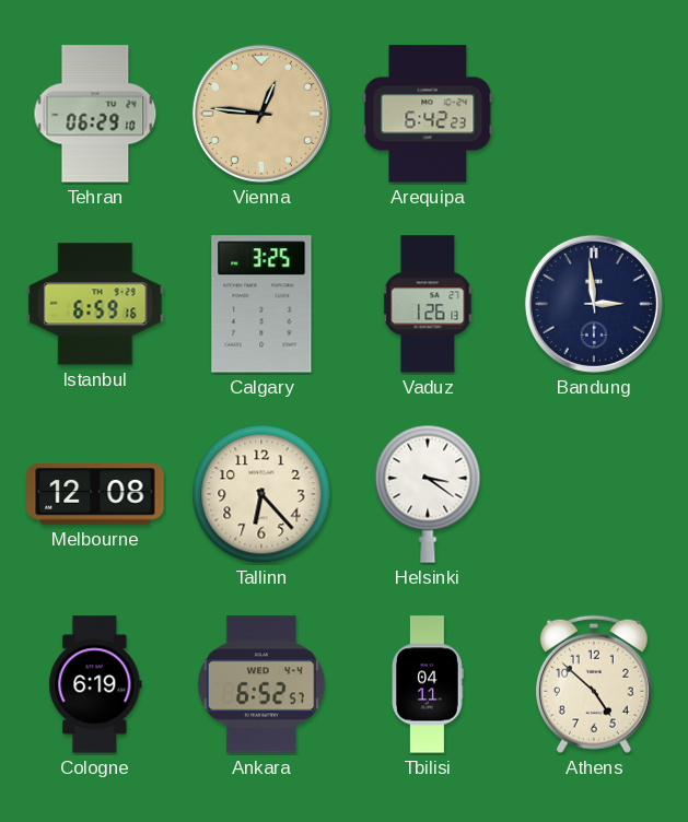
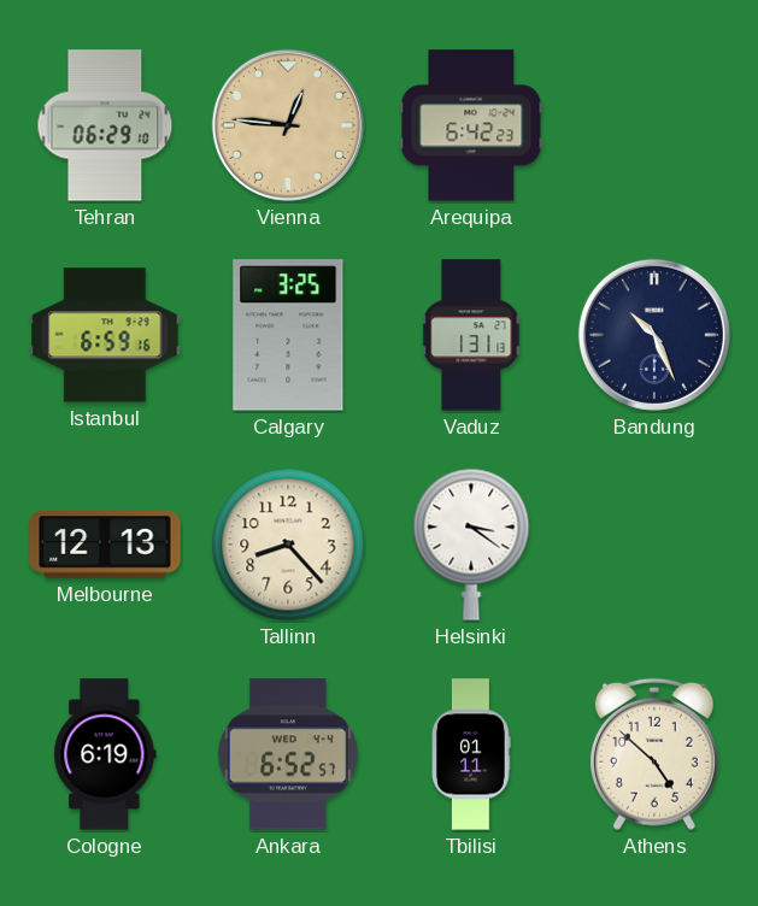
Vaduz: 1:26 -> 1:31 (471, 335)
Bandung: 2:59 -> 10:26 (654, 335)
Melbourne: 12:08 -> 12:13 (105, 545)
Tallinn: 6:23 -> 8:23 (288, 545)
Tbilisi: 04:11 -> 01:11 (471, 754)
